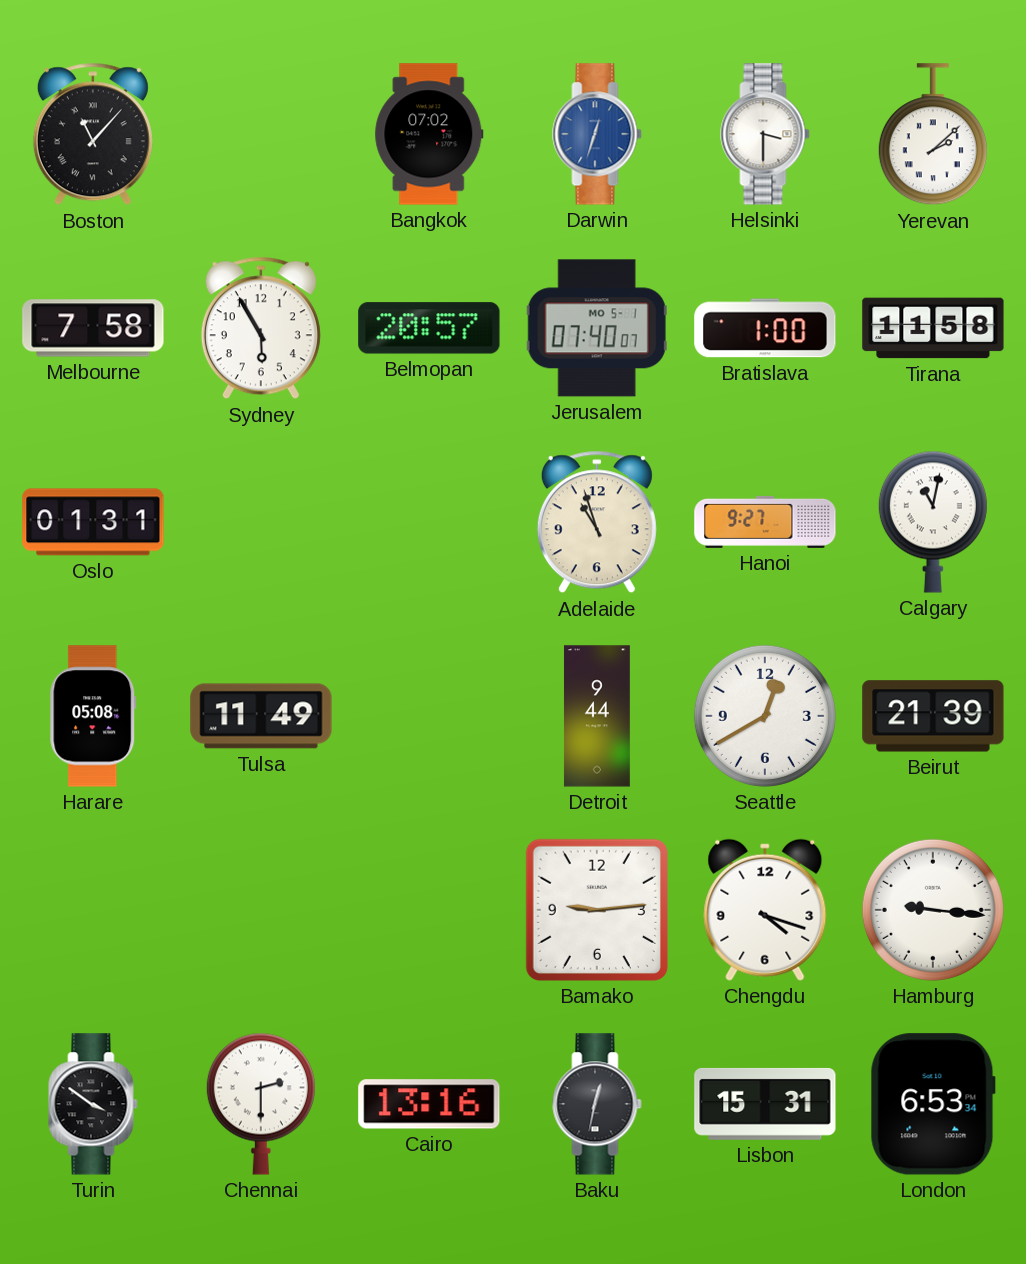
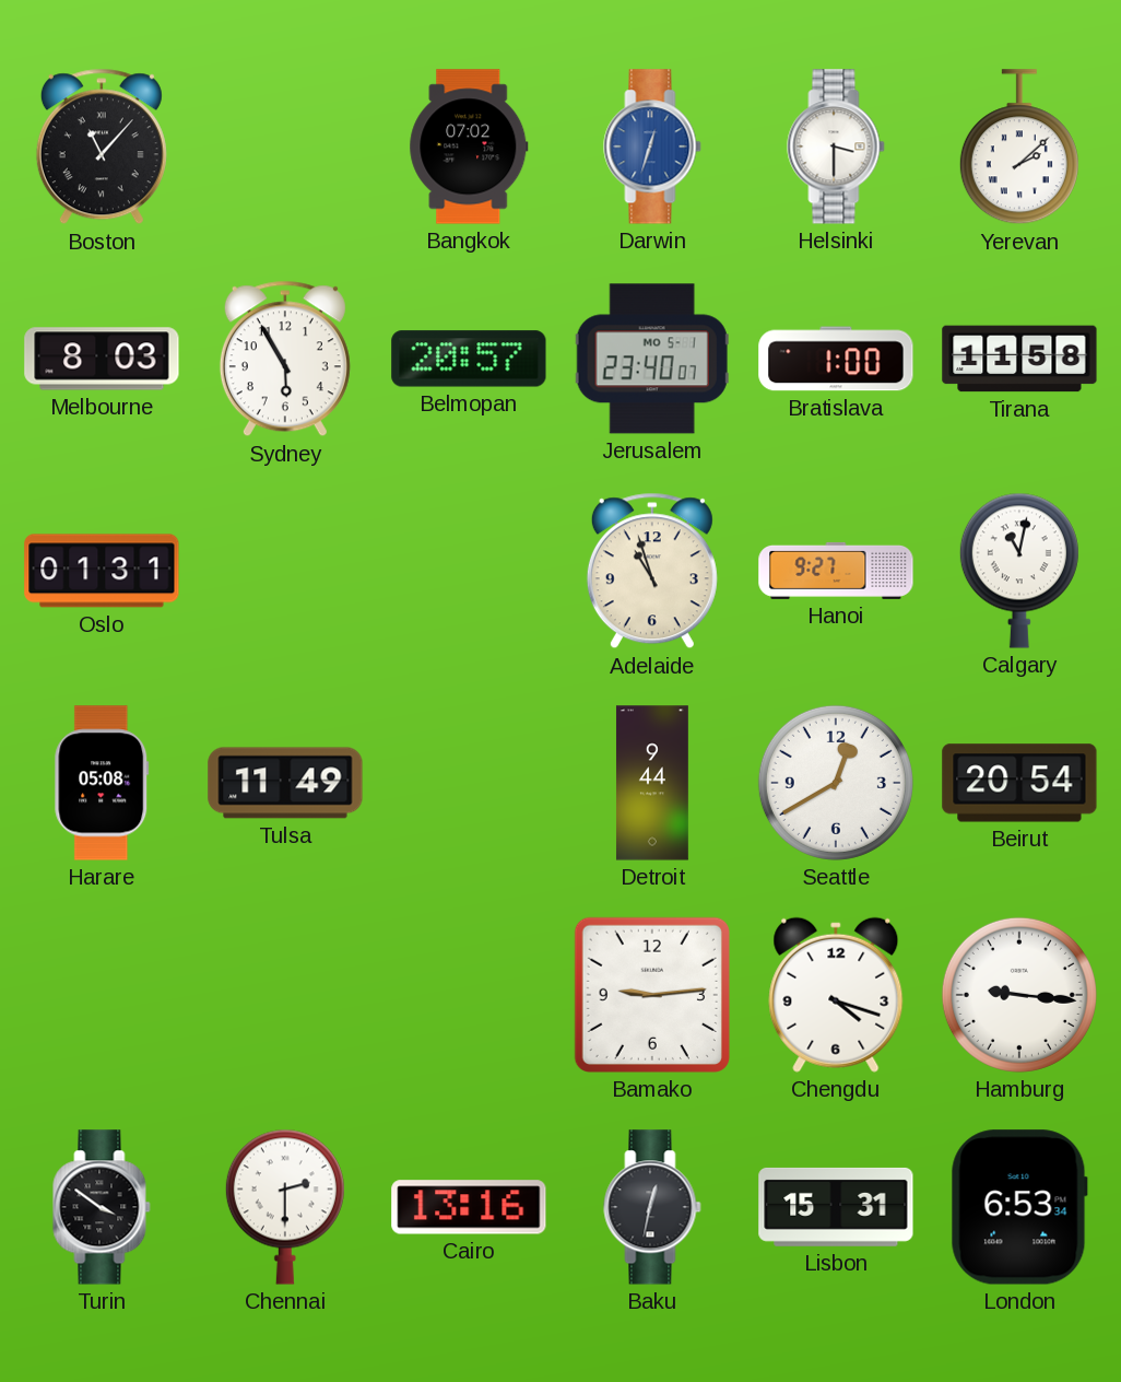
Melbourne: 7:58 -> 8:03 (102, 359)
Jerusalem: 07:40 -> 23:40 (652, 359)
Beirut: 21:39 -> 20:54 (1019, 783)
